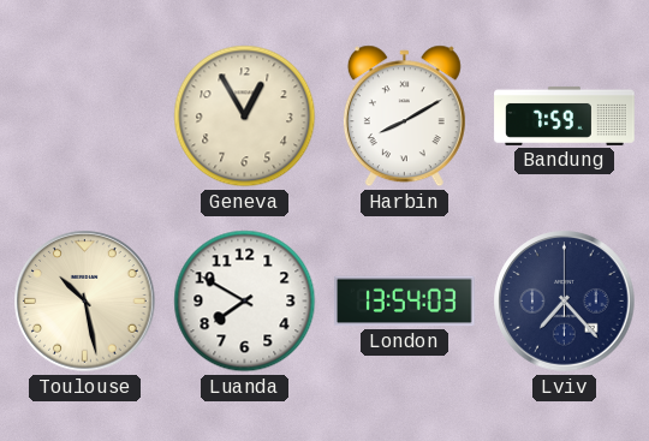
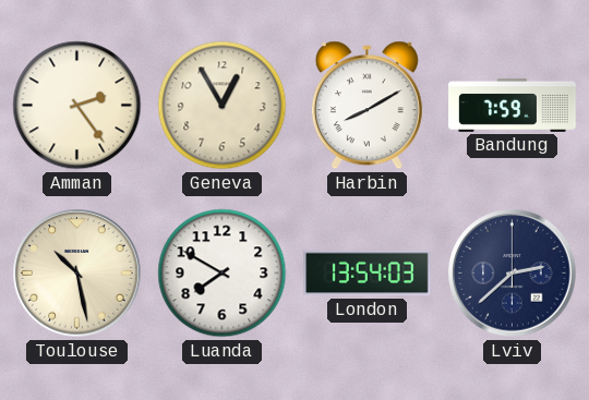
Amman: none -> 2:24 (77, 106)
Lviv: 7:23 -> 2:38 (513, 274)
